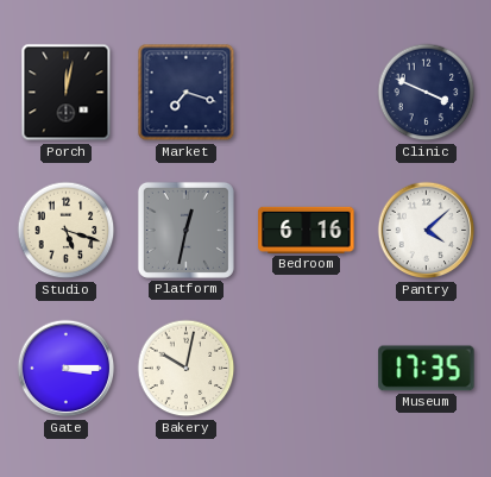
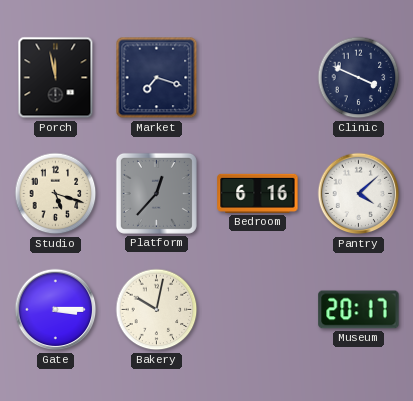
Porch: 12:02 -> 11:58 (56, 78)
Platform: 12:32 -> 12:37 (156, 193)
Museum: 17:35 -> 20:17 (359, 310)
